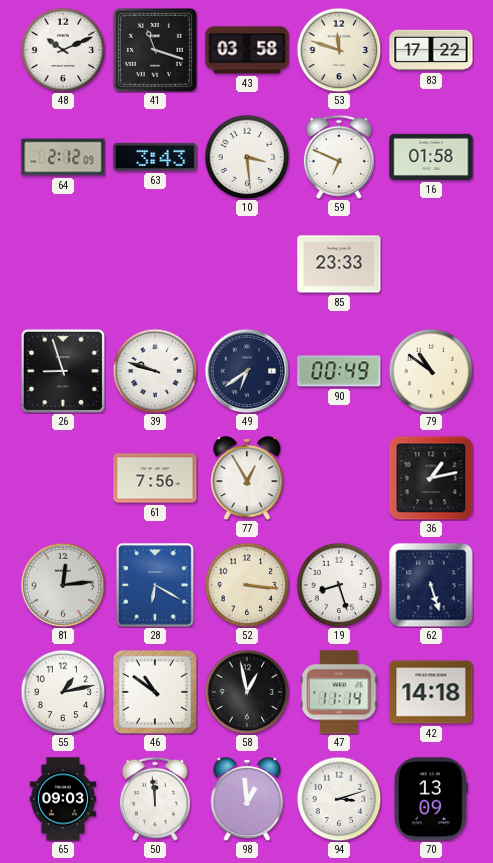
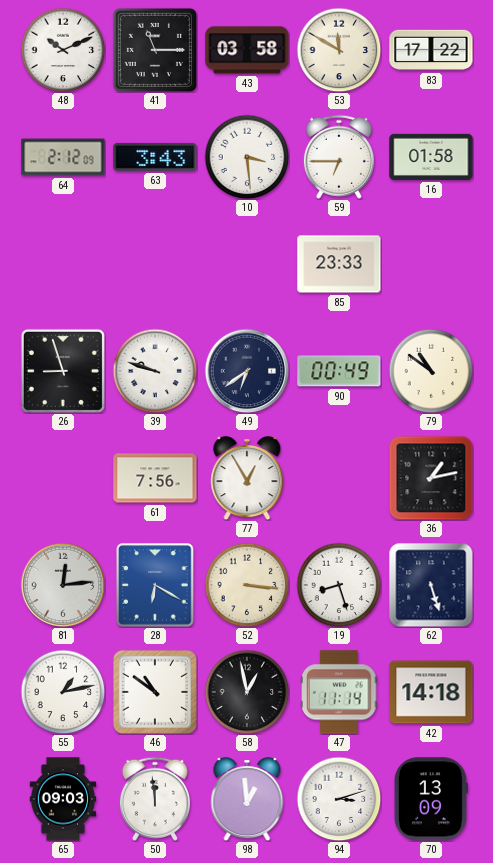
41: 11:18 -> 11:15 (155, 50)
53: 11:48 -> 11:50 (339, 50)
59: 6:49 -> 6:45 (339, 157)
